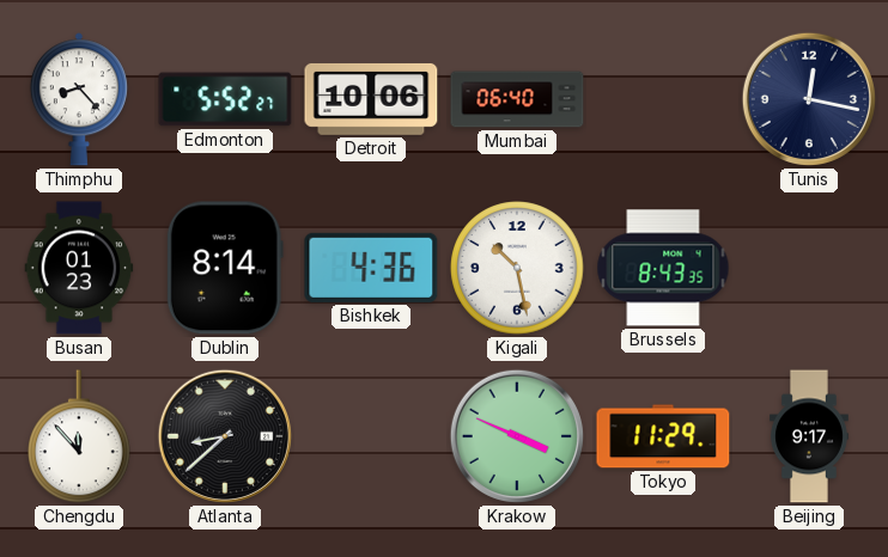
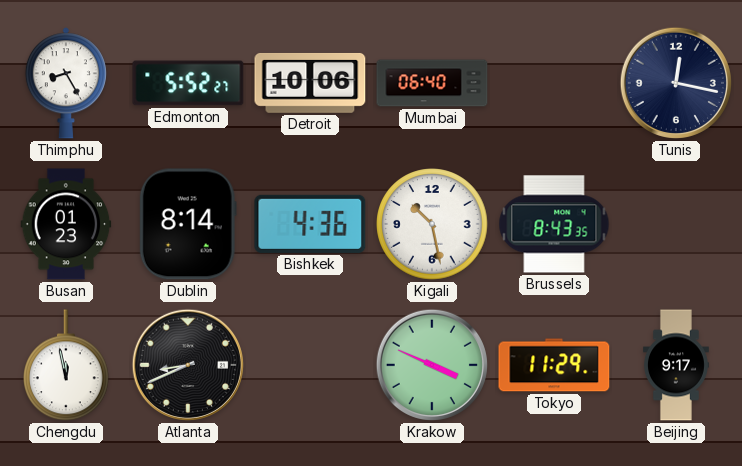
Thimphu: 8:23 -> 8:25 (66, 83)
Chengdu: 11:53 -> 11:58 (67, 366)
Atlanta: 8:38 -> 8:41 (188, 365)
